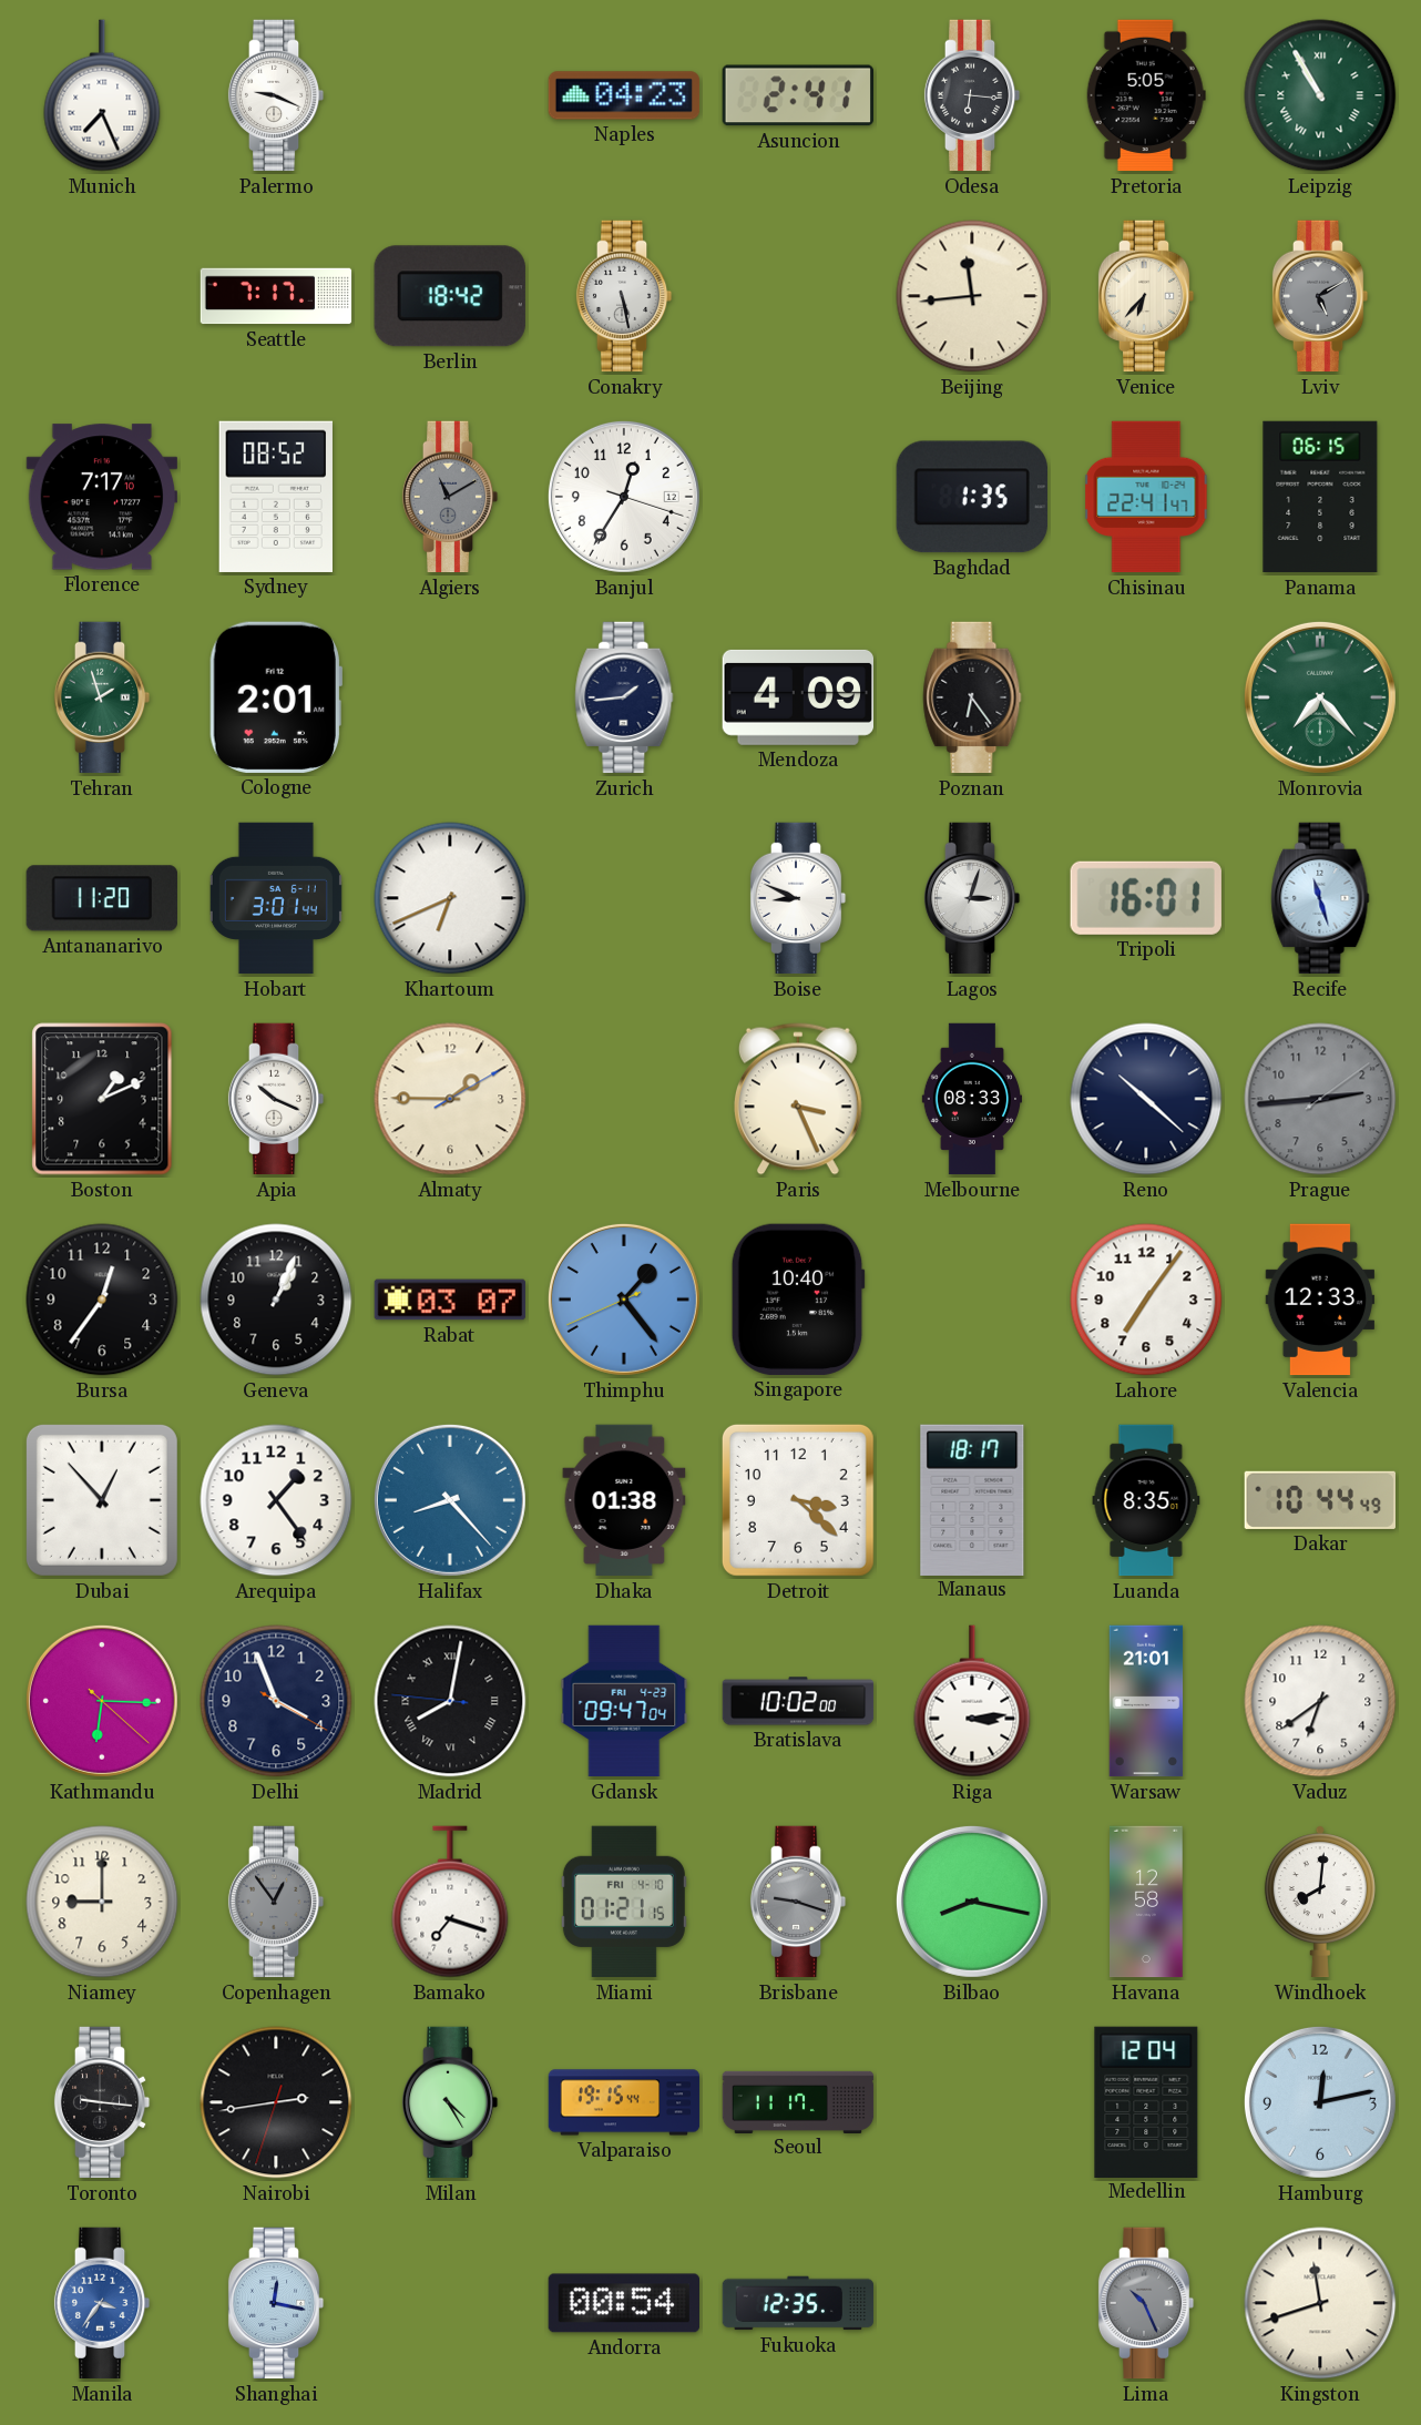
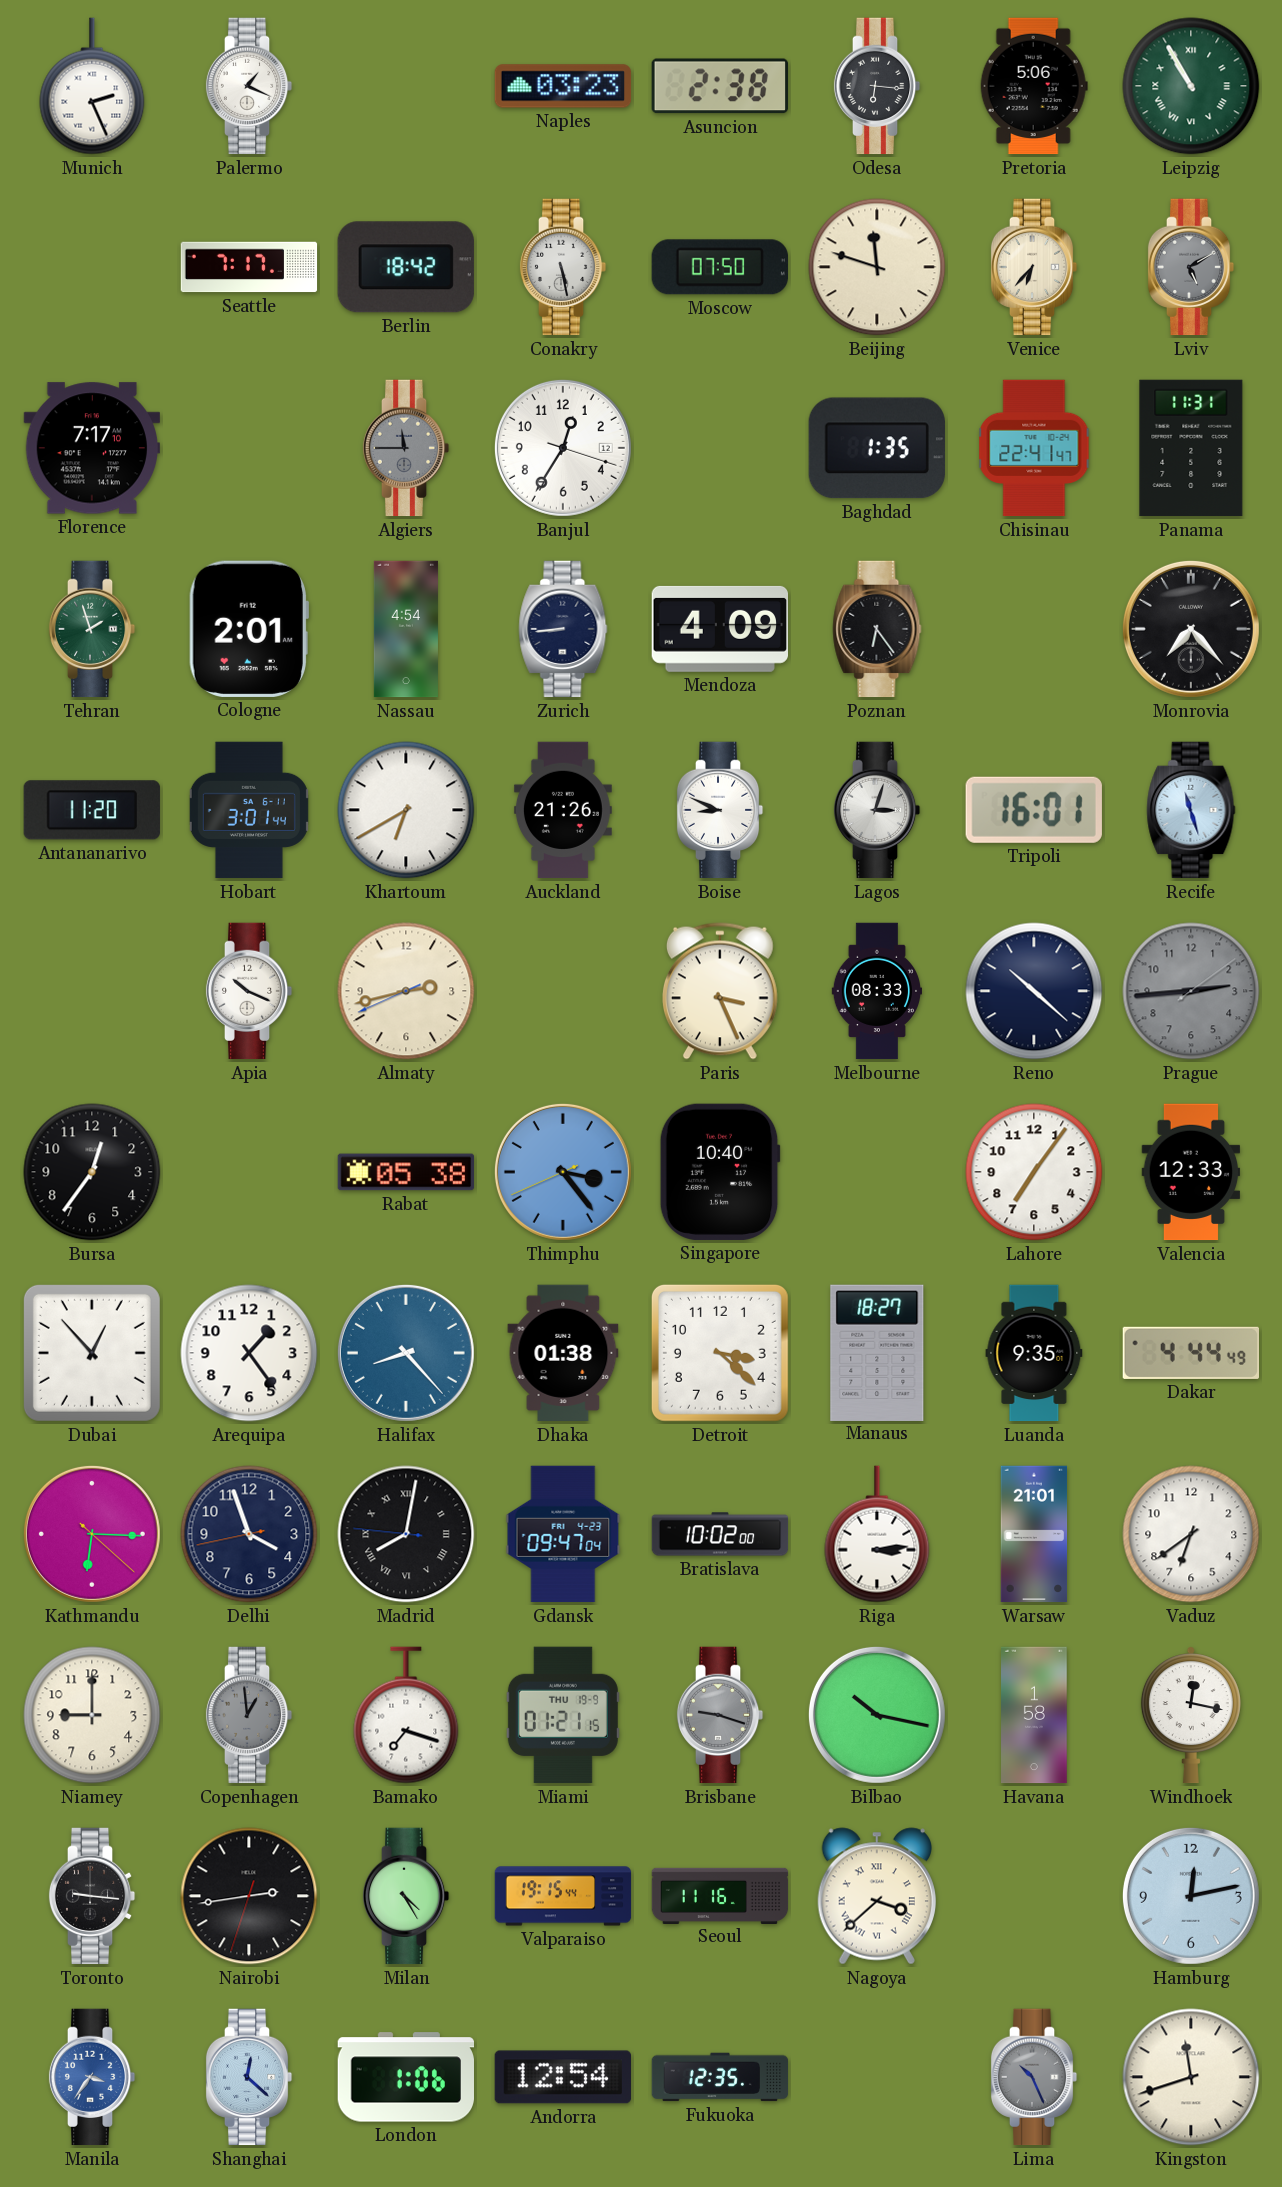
Munich: 7:26 -> 2:26 (92, 86)
Palermo: 9:19 -> 1:19 (249, 86)
Naples: 04:23 -> 03:23 (563, 86)
Asuncion: 2:41 -> 2:38 (720, 86)
Pretoria: 5:05 -> 5:06 (1034, 86)
Moscow: none -> 07:50 (720, 267)
Beijing: 11:44 -> 11:48 (877, 267)
Sydney: 08:52 -> none (276, 497)
Algiers: 11:10 -> 11:45 (406, 448)
Panama: 06:15 -> 11:31 (1191, 448)
Nassau: none -> 4:54 (406, 629)
Zurich: 1:44 -> 8:44 (563, 629)
Monrovia dial: green -> black (1191, 629)
Khartoum: 6:41 -> 6:40 (406, 810)
Auckland: none -> 21:26 (563, 810)
Boston: 1:11 -> none (102, 1099)
Almaty: 1:45 -> 2:42 (406, 991)
Geneva: 1:04 -> none (276, 1300)
Rabat: 03:07 -> 05:38 (406, 1172)
Thimphu: 1:23 -> 3:23 (563, 1172)
Manaus: 18:17 -> 18:27 (877, 1352)
Luanda: 8:35 -> 9:35 (1034, 1353)
Dakar: 10:44 -> 4:44 (1190, 1353)
Delhi: 3:56:20 -> 3:56:43 (249, 1534)
Copenhagen: 12:54 -> 12:59 (249, 1715)
Miami date: FRI 4-10 -> THU 19-9 (563, 1715)
Bilbao: 8:17 -> 10:17 (877, 1715)
Havana: 12:58 -> 1:58 (1034, 1715)
Windhoek: 8:01 -> 12:17 (1191, 1715)
Seoul: 11:17 -> 11:16 (720, 1895)
Nagoya: none -> 3:38 (876, 1896)
Medellin: 12:04 -> none (1146, 2101)
Shanghai: 12:17 -> 12:22 (249, 2077)
London: none -> 1:06 (405, 2077)
Andorra: 00:54 -> 12:54 (562, 2077)
